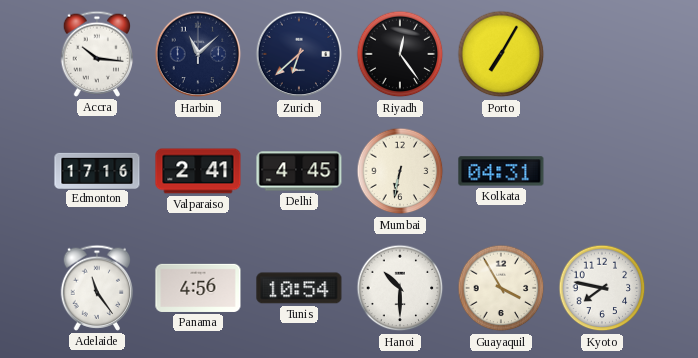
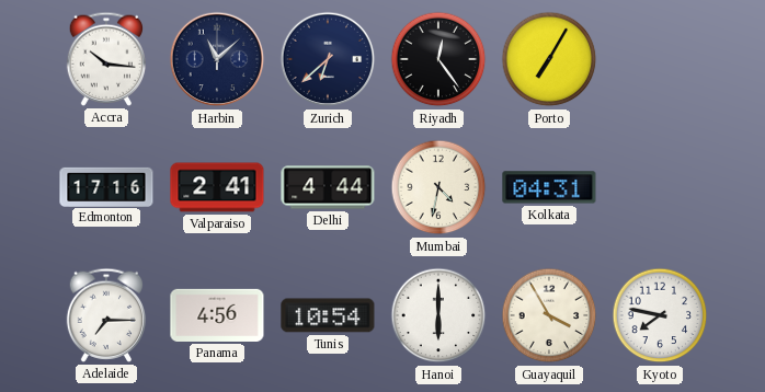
Delhi: 4:45 -> 4:44 (328, 187)
Mumbai: 6:32 -> 4:32 (438, 187)
Adelaide: 11:24 -> 7:15 (106, 315)
Hanoi: 10:30 -> 6:00 (438, 315)
